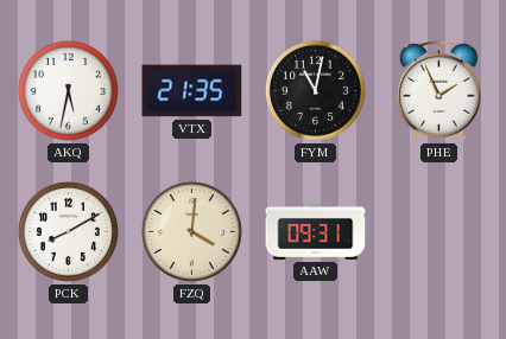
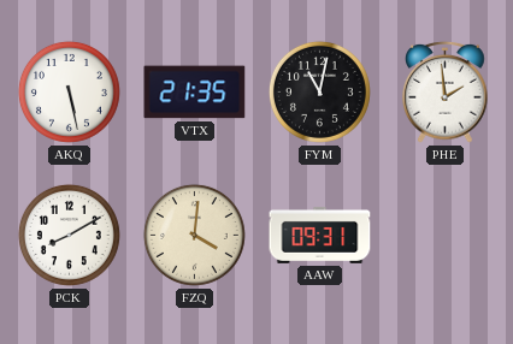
AKQ: 5:32 -> 5:28 (69, 91)
PHE: 1:56 -> 1:59 (446, 91)
